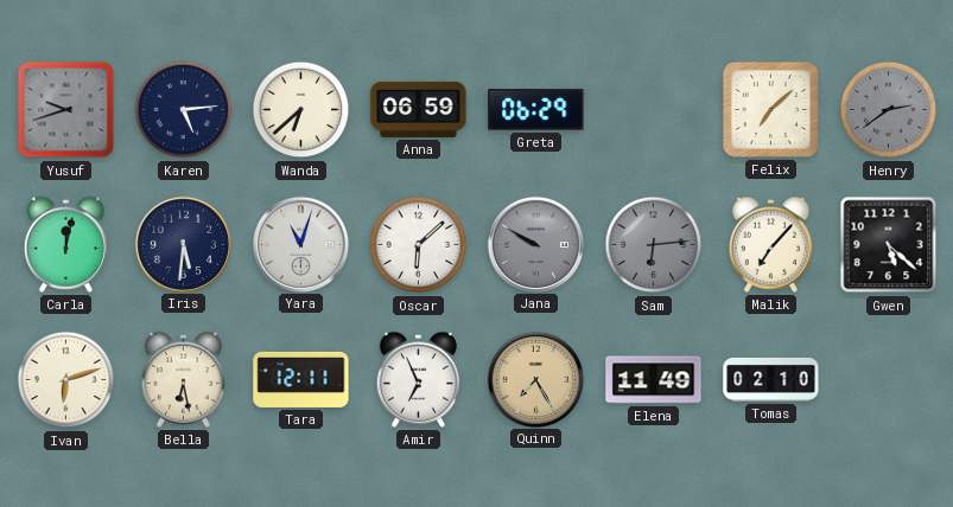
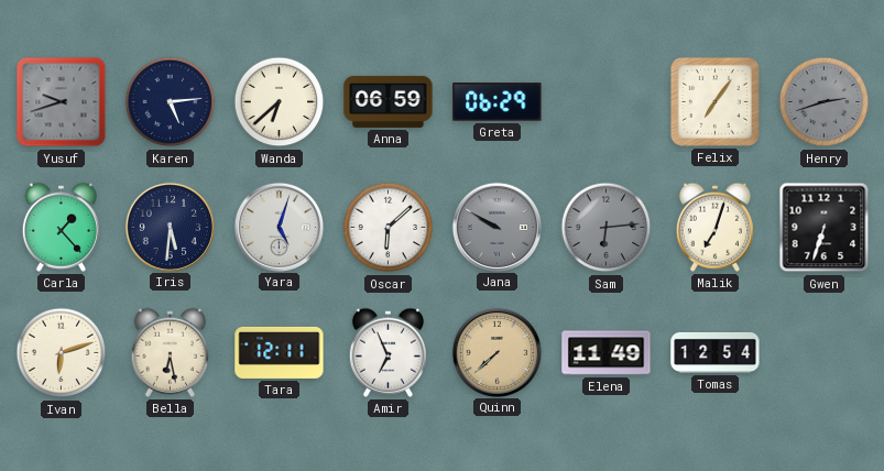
Felix: 7:08 -> 7:06 (714, 101)
Henry: 2:39 -> 2:42 (825, 102)
Carla: 12:02 -> 1:23 (61, 227)
Yara: 11:03 -> 5:03 (279, 227)
Malik: 7:07 -> 7:03 (714, 227)
Gwen: 5:22 -> 6:33 (825, 228)
Quinn: 7:25 -> 7:38 (496, 352)
Tomas: 02:10 -> 12:54 (716, 352)
